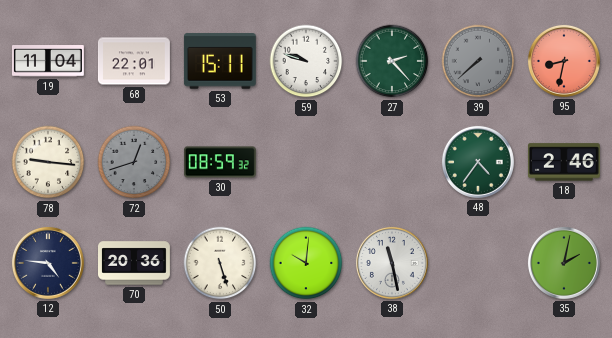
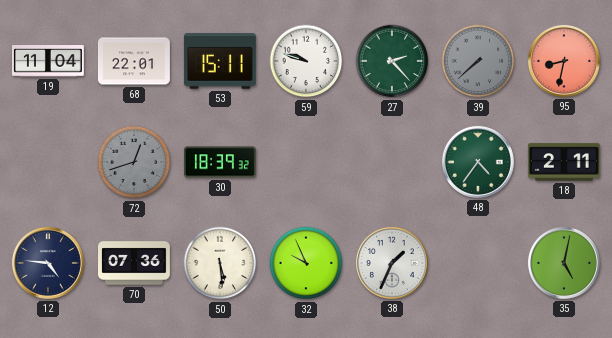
78: 9:16 -> none (48, 162)
30: 08:59 -> 18:39 (220, 162)
18: 2:46 -> 2:11 (564, 162)
70: 20:36 -> 07:36 (135, 263)
50: 5:27 -> 5:29 (220, 263)
32: 10:01 -> 9:56 (306, 263)
38: 11:28 -> 1:34 (392, 263)
35: 2:02 -> 5:02 (564, 263)
